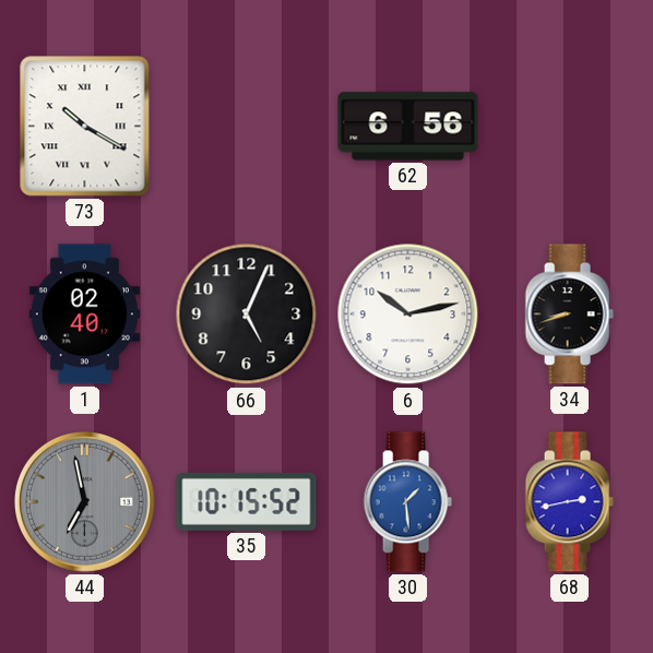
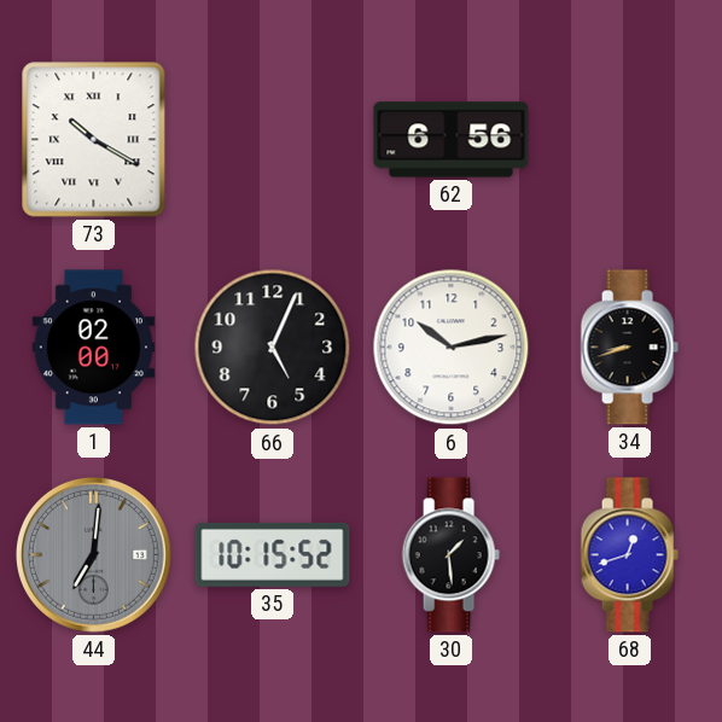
1: 02:40 -> 02:00 (93, 348)
44: 6:58 -> 7:01 (93, 554)
30 dial: blue -> black (450, 555)
68: 2:43 -> 12:42 (629, 555)
